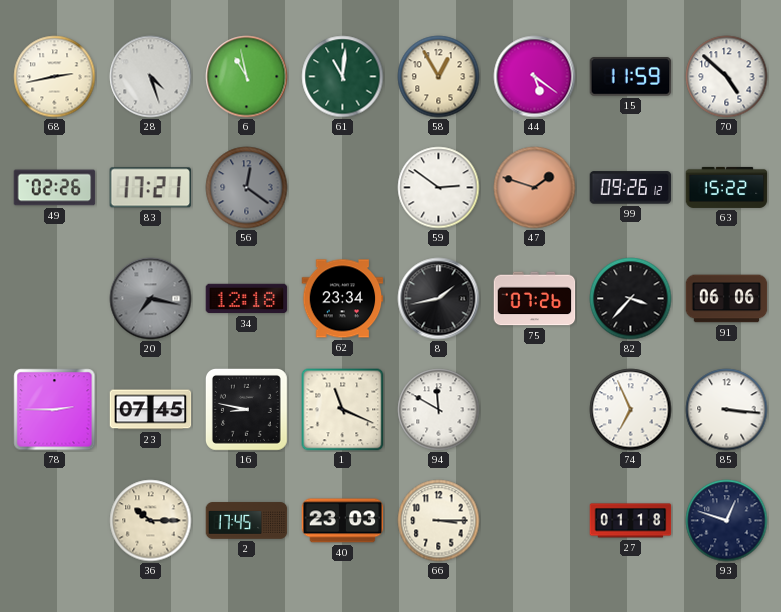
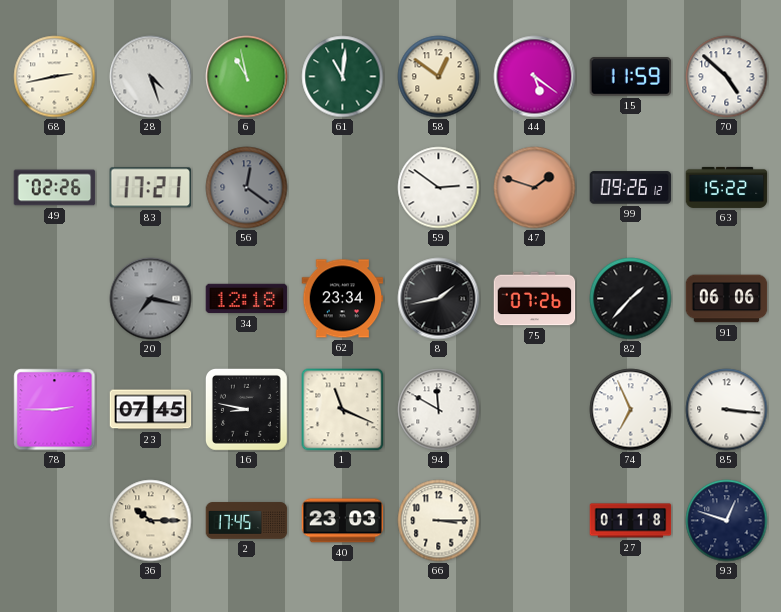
58: 12:55 -> 12:51 (439, 77)
82: 3:37 -> 1:37 (631, 299)
